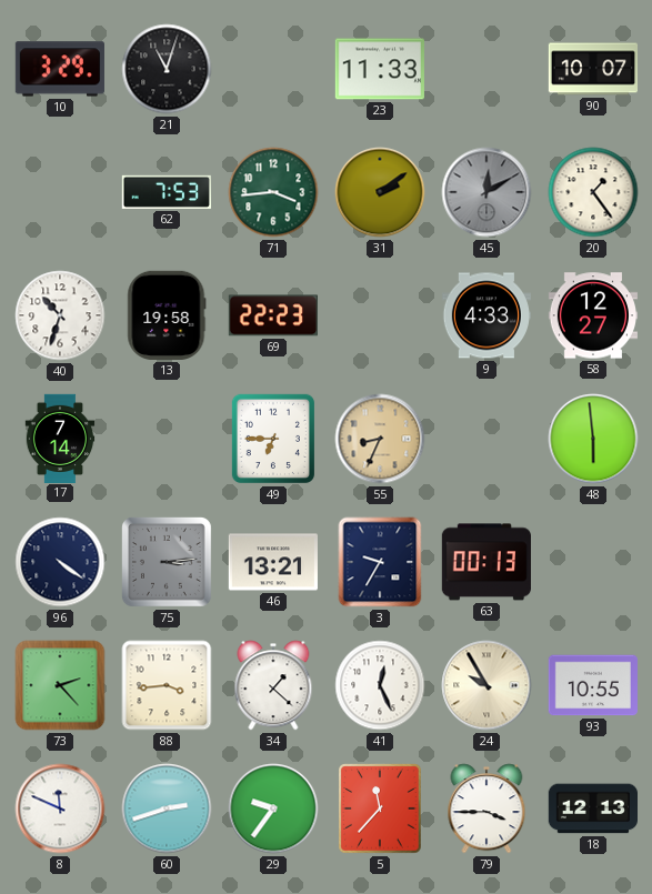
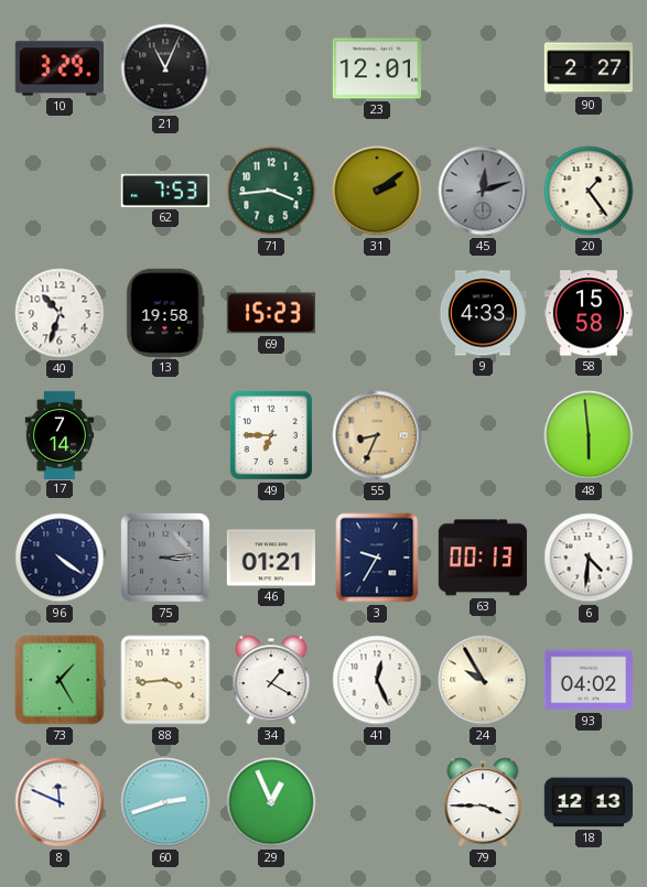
21: 11:03 -> 11:04 (165, 68)
23: 11:33 -> 12:01 (377, 68)
90: 10:07 -> 2:27 (587, 68)
45: 12:10 -> 12:12 (483, 191)
69: 22:23 -> 15:23 (271, 313)
58: 12:27 -> 15:58 (587, 313)
46: 13:21 -> 01:21 (271, 558)
6: none -> 4:31 (589, 558)
73: 2:23 -> 1:25 (60, 680)
34: 1:22 -> 1:20 (271, 680)
93: 10:55 -> 04:02 (589, 680)
29: 9:36 -> 12:56 (271, 802)
5: 11:37 -> none (380, 808)
